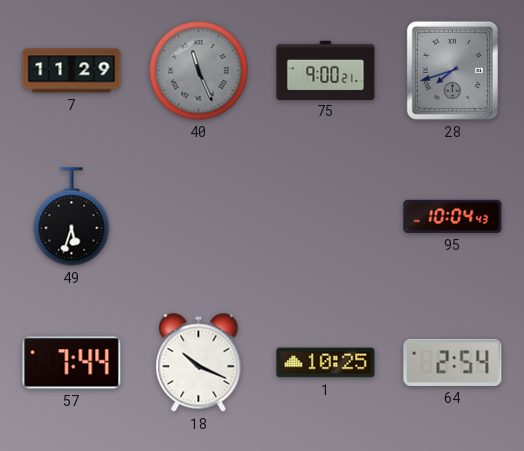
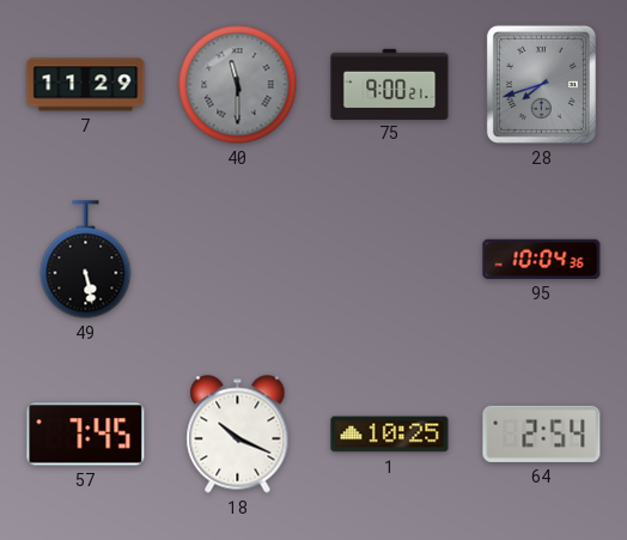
40: 11:26 -> 11:30 (238, 85)
49: 5:33 -> 5:28 (86, 260)
95: 10:04:43 -> 10:04:36 (542, 259)
57: 7:44 -> 7:45 (86, 435)
